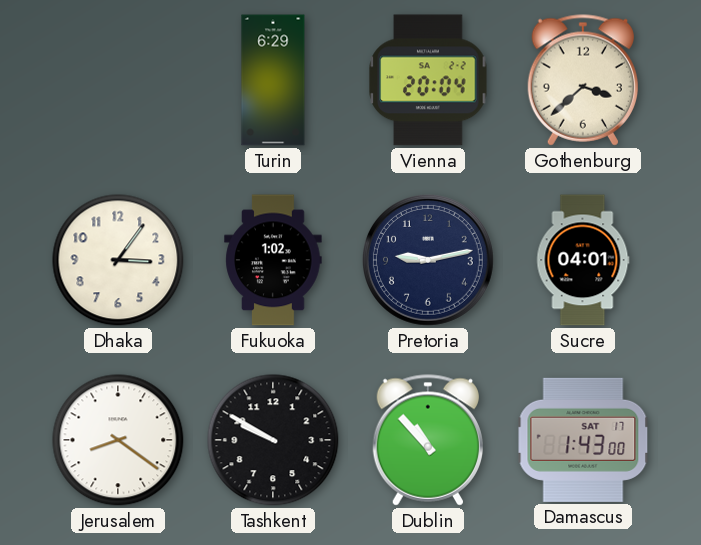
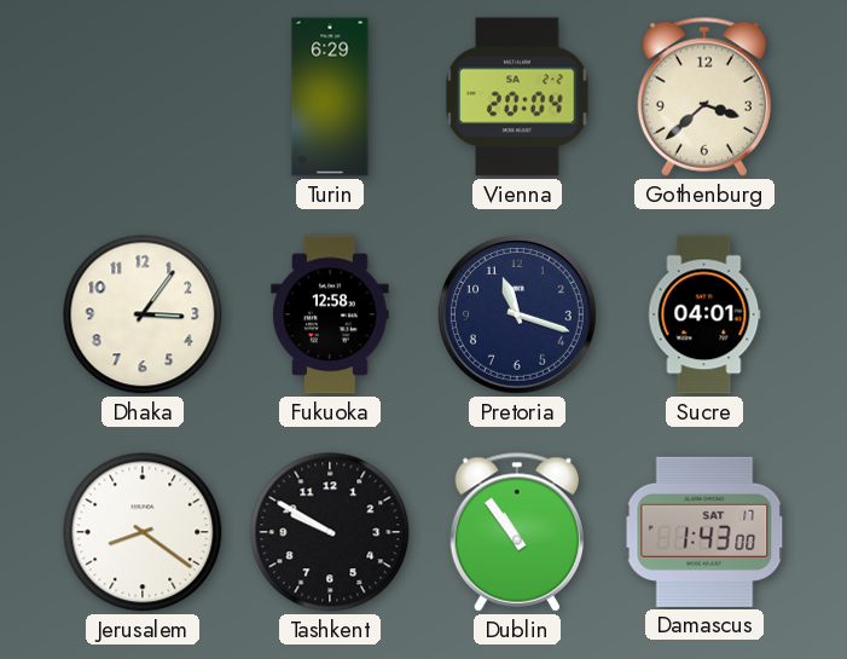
Fukuoka: 1:02 -> 12:58 (330, 314)
Pretoria: 9:13 -> 11:18 (517, 314)
Dublin: 10:53 -> 10:54 (516, 532)
